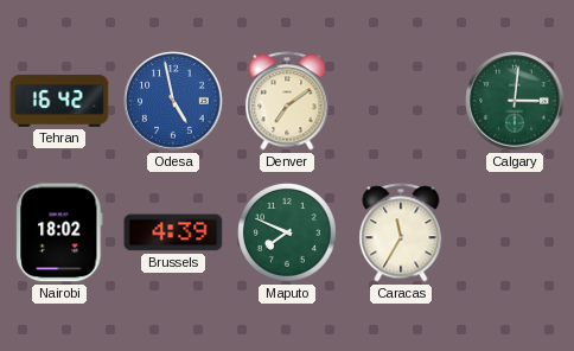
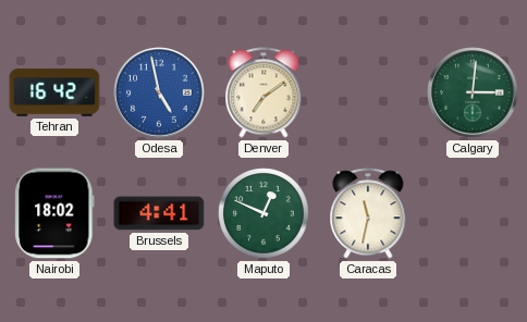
Brussels: 4:39 -> 4:41 (159, 213)
Maputo: 7:49 -> 12:49 (265, 214)
Caracas: 11:35 -> 11:32 (368, 213)
